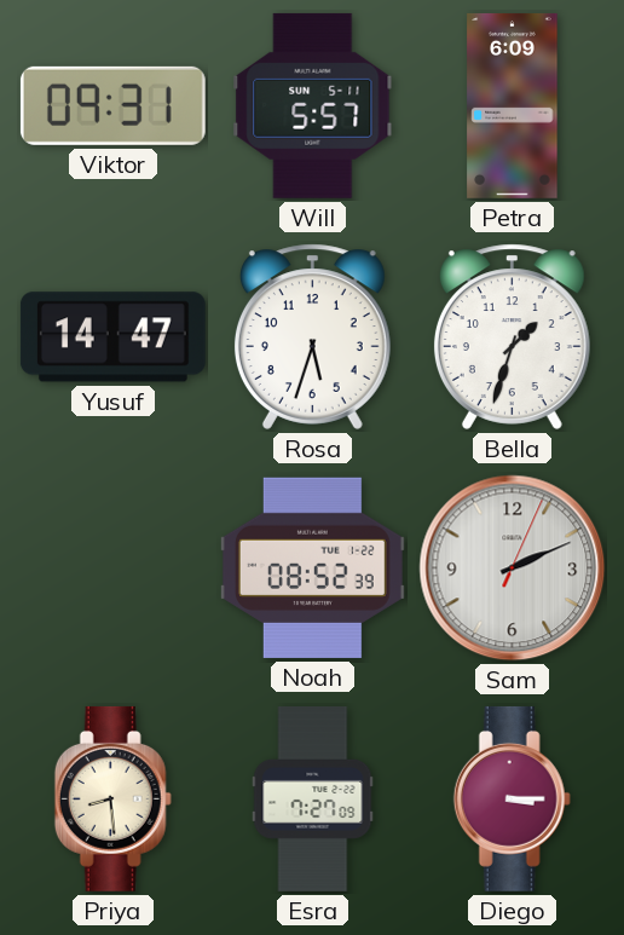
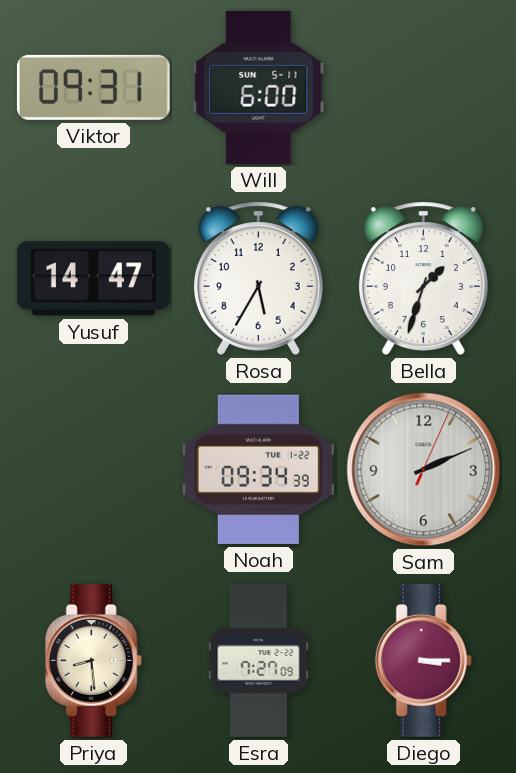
Will: 5:57 -> 6:00 (259, 87)
Petra: 6:09 -> none (513, 105)
Rosa: 5:33 -> 5:35 (258, 278)
Noah: 08:52 -> 09:34 (258, 469)
